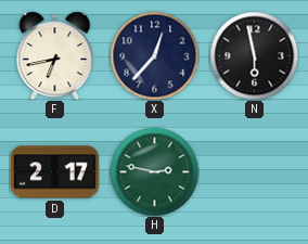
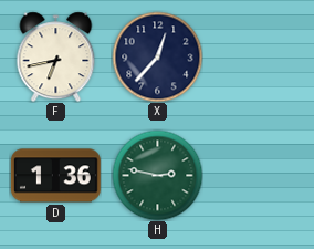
N: 5:58 -> none (254, 55)
D: 2:17 -> 1:36 (55, 176)
